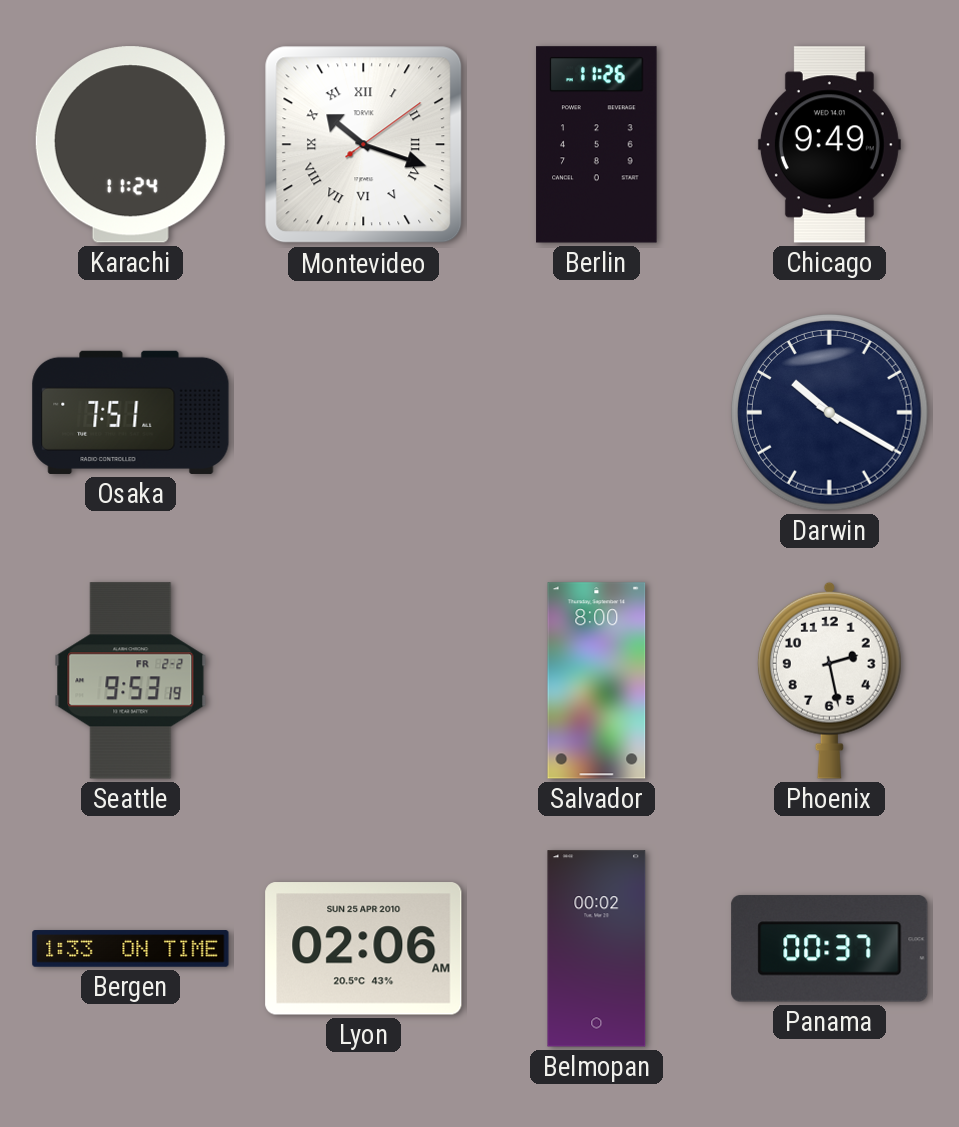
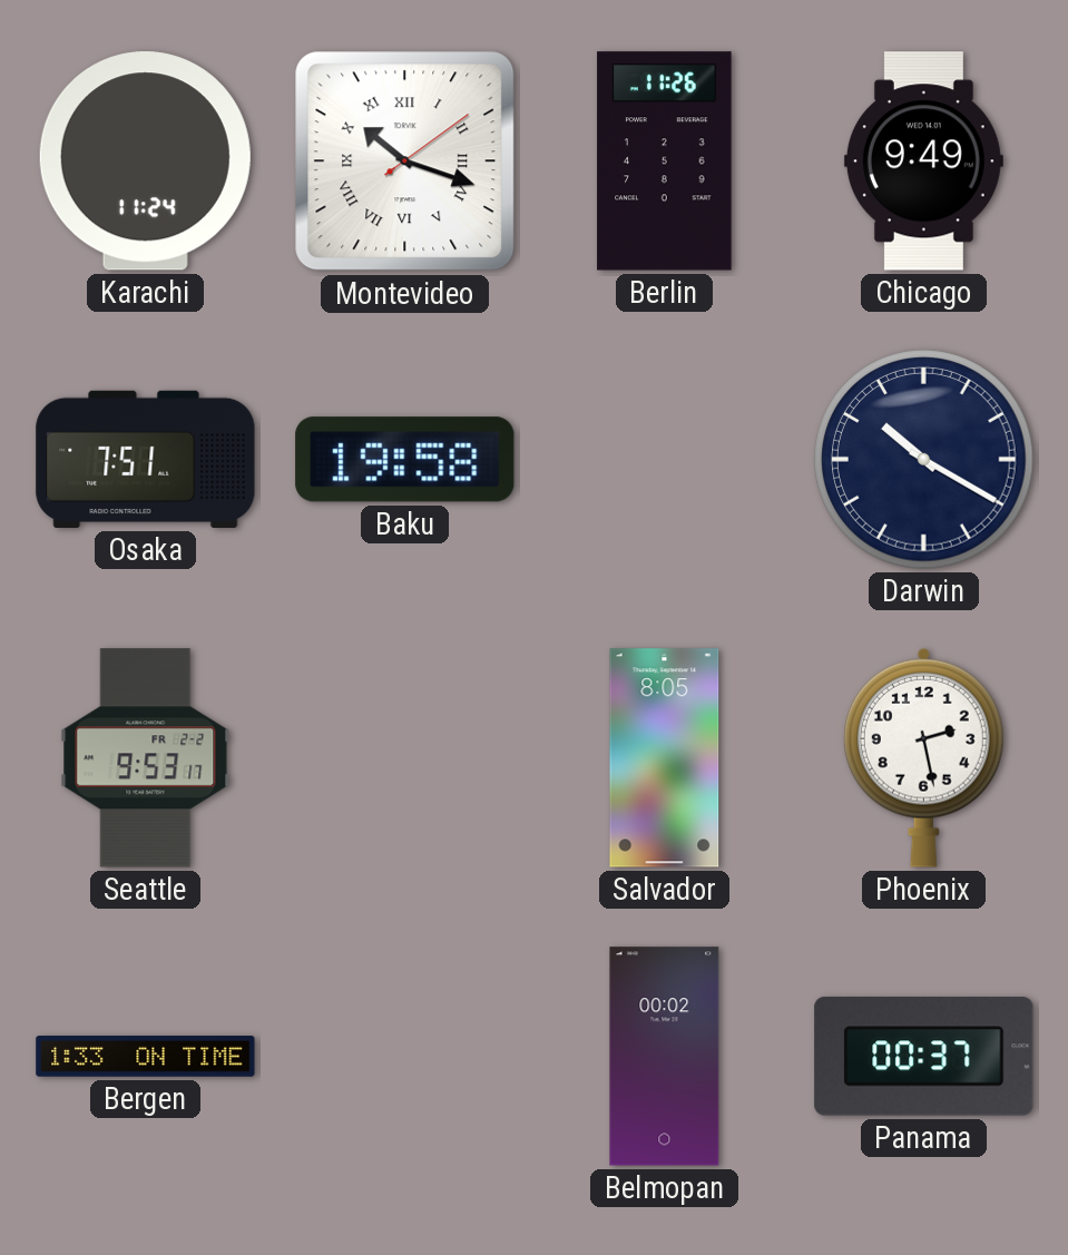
Baku: none -> 19:58 (405, 460)
Seattle: 9:53:19 -> 9:53:17 (146, 758)
Salvador: 8:00 -> 8:05 (665, 758)
Lyon: 02:06 -> none (364, 949)
